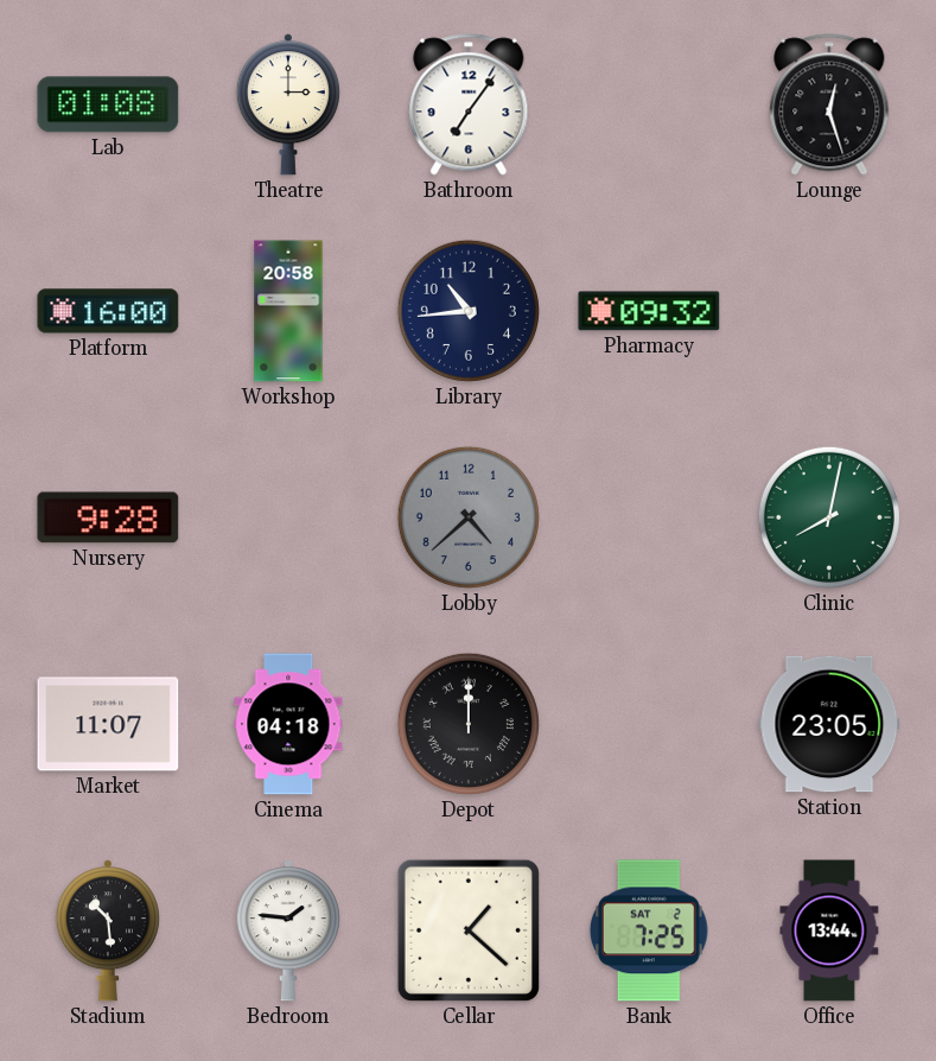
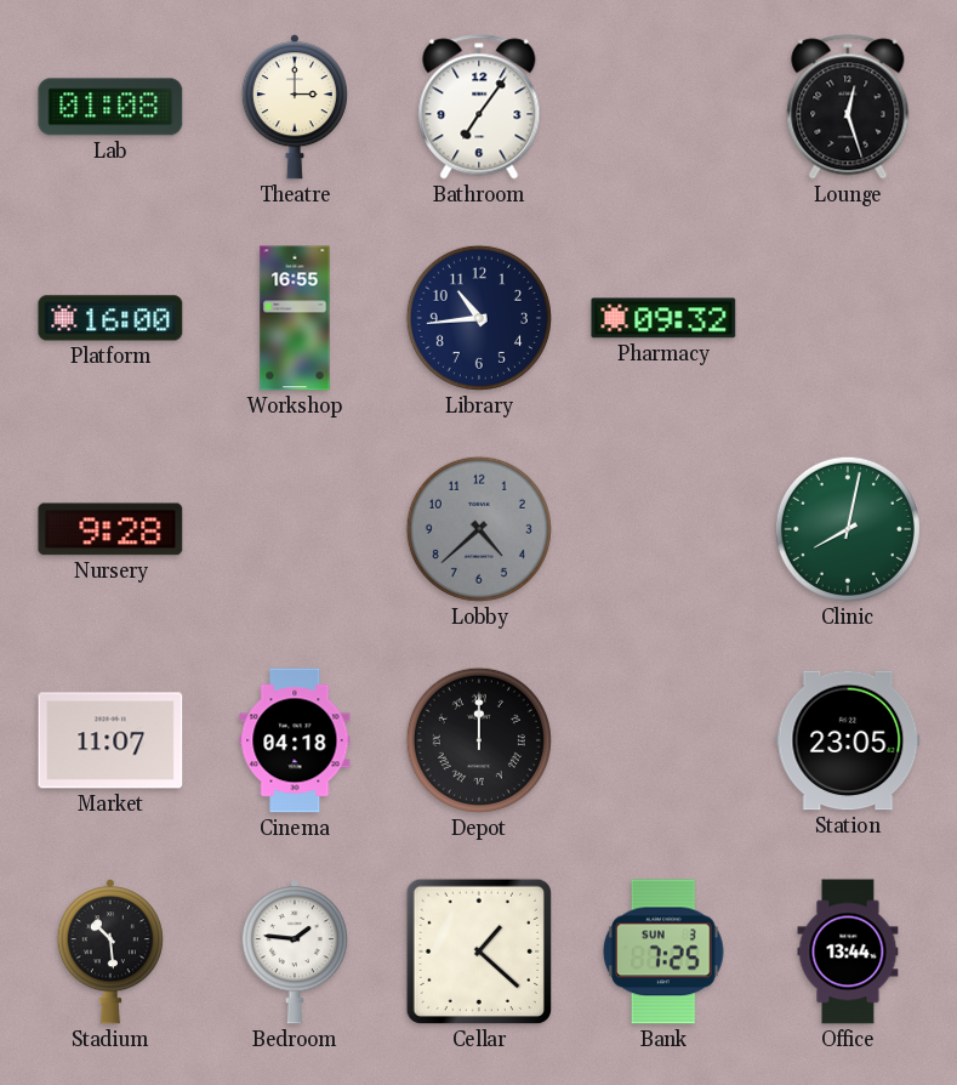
Workshop: 20:58 -> 16:55 (295, 318)
Bank date: SAT 2 -> SUN 3 (665, 951)
